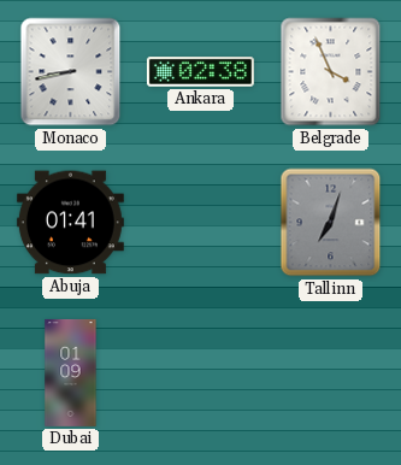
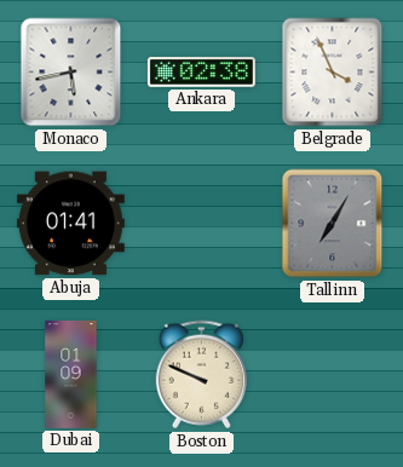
Monaco: 8:43 -> 5:43 (71, 73)
Tallinn: 7:03 -> 7:05 (333, 224)
Boston: none -> 9:49 (201, 375)
